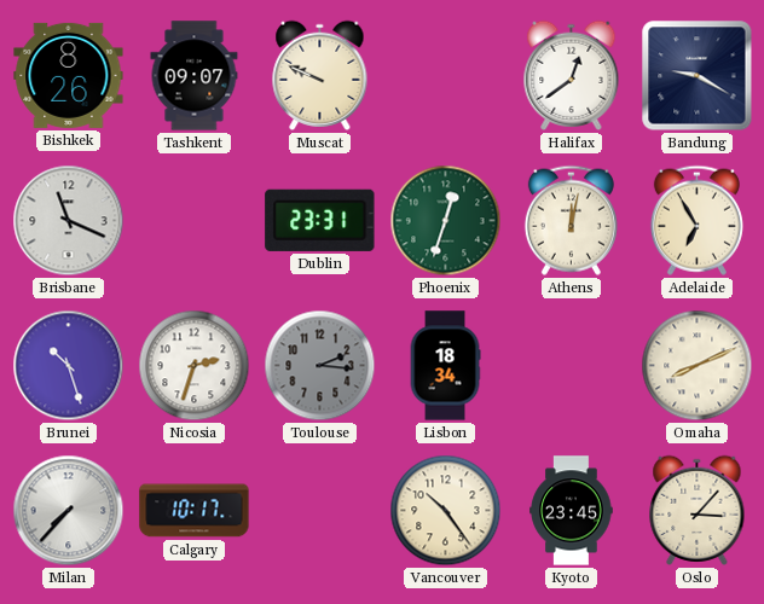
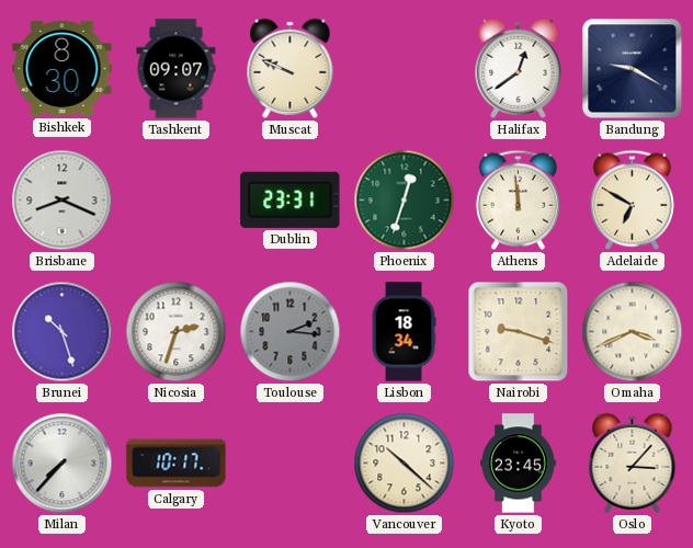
Bishkek: 8:26 -> 8:30 (63, 68)
Brisbane: 11:19 -> 8:19 (63, 201)
Athens: 12:02 -> 11:59 (518, 199)
Adelaide: 6:55 -> 6:50 (632, 199)
Nairobi: none -> 9:18 (519, 332)
Omaha: 8:11 -> 3:41 (633, 332)
Vancouver: 10:24 -> 10:22 (405, 464)
